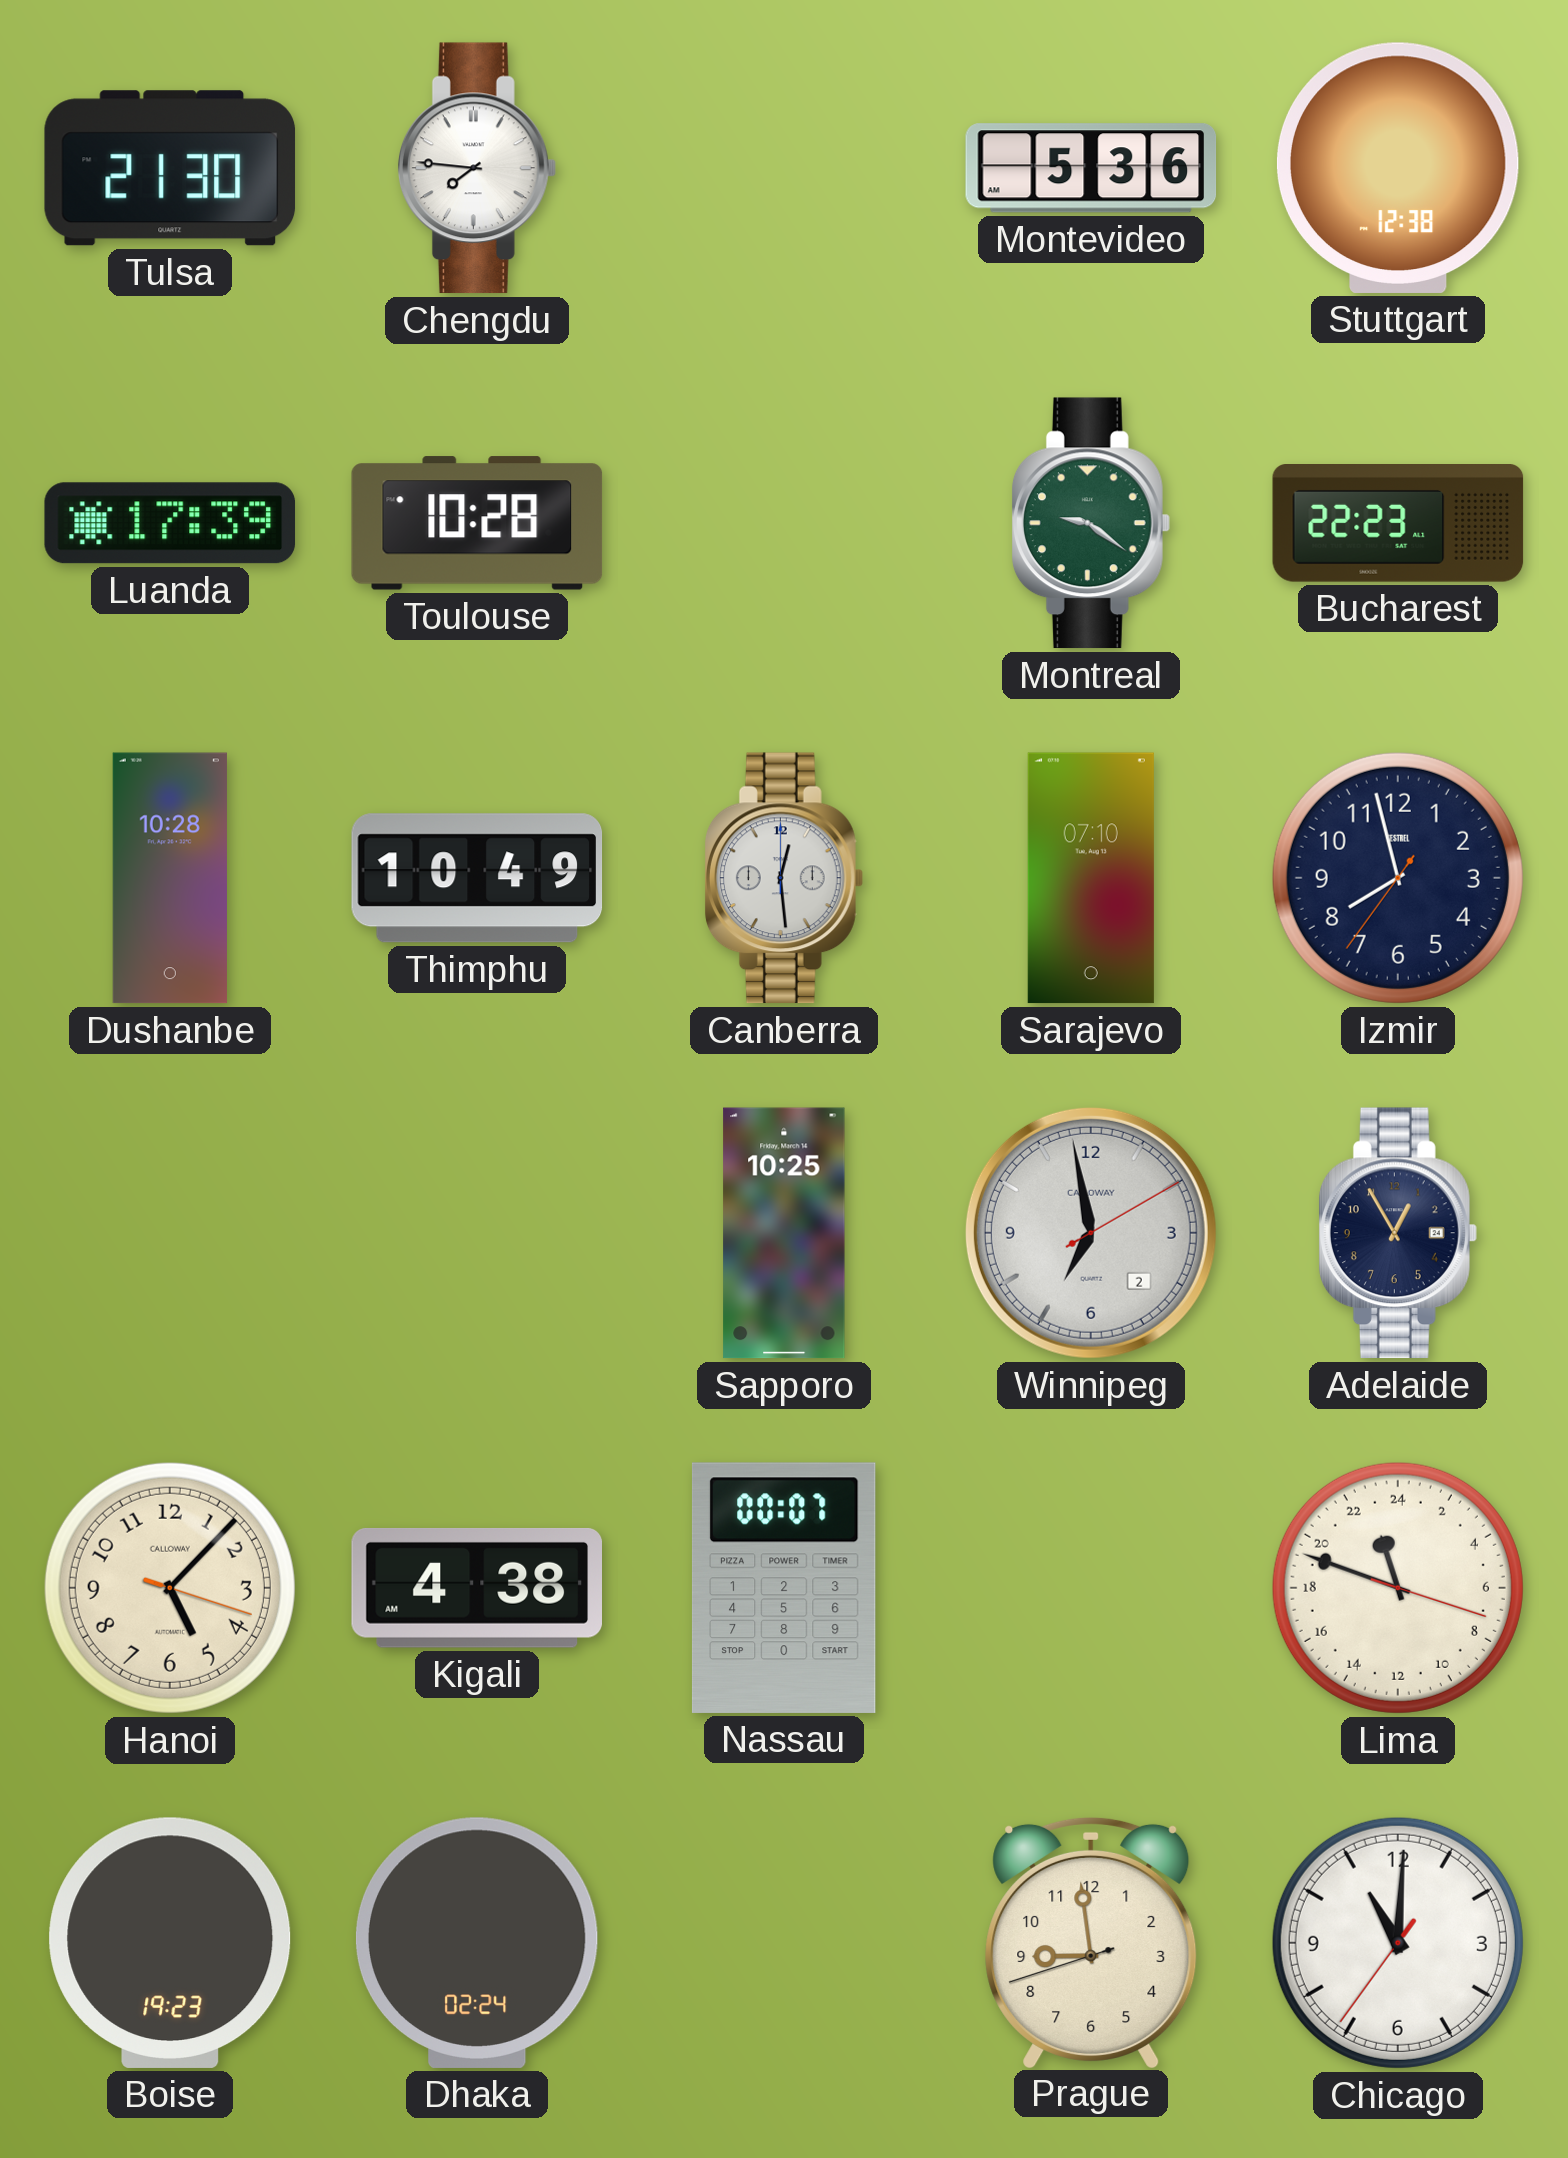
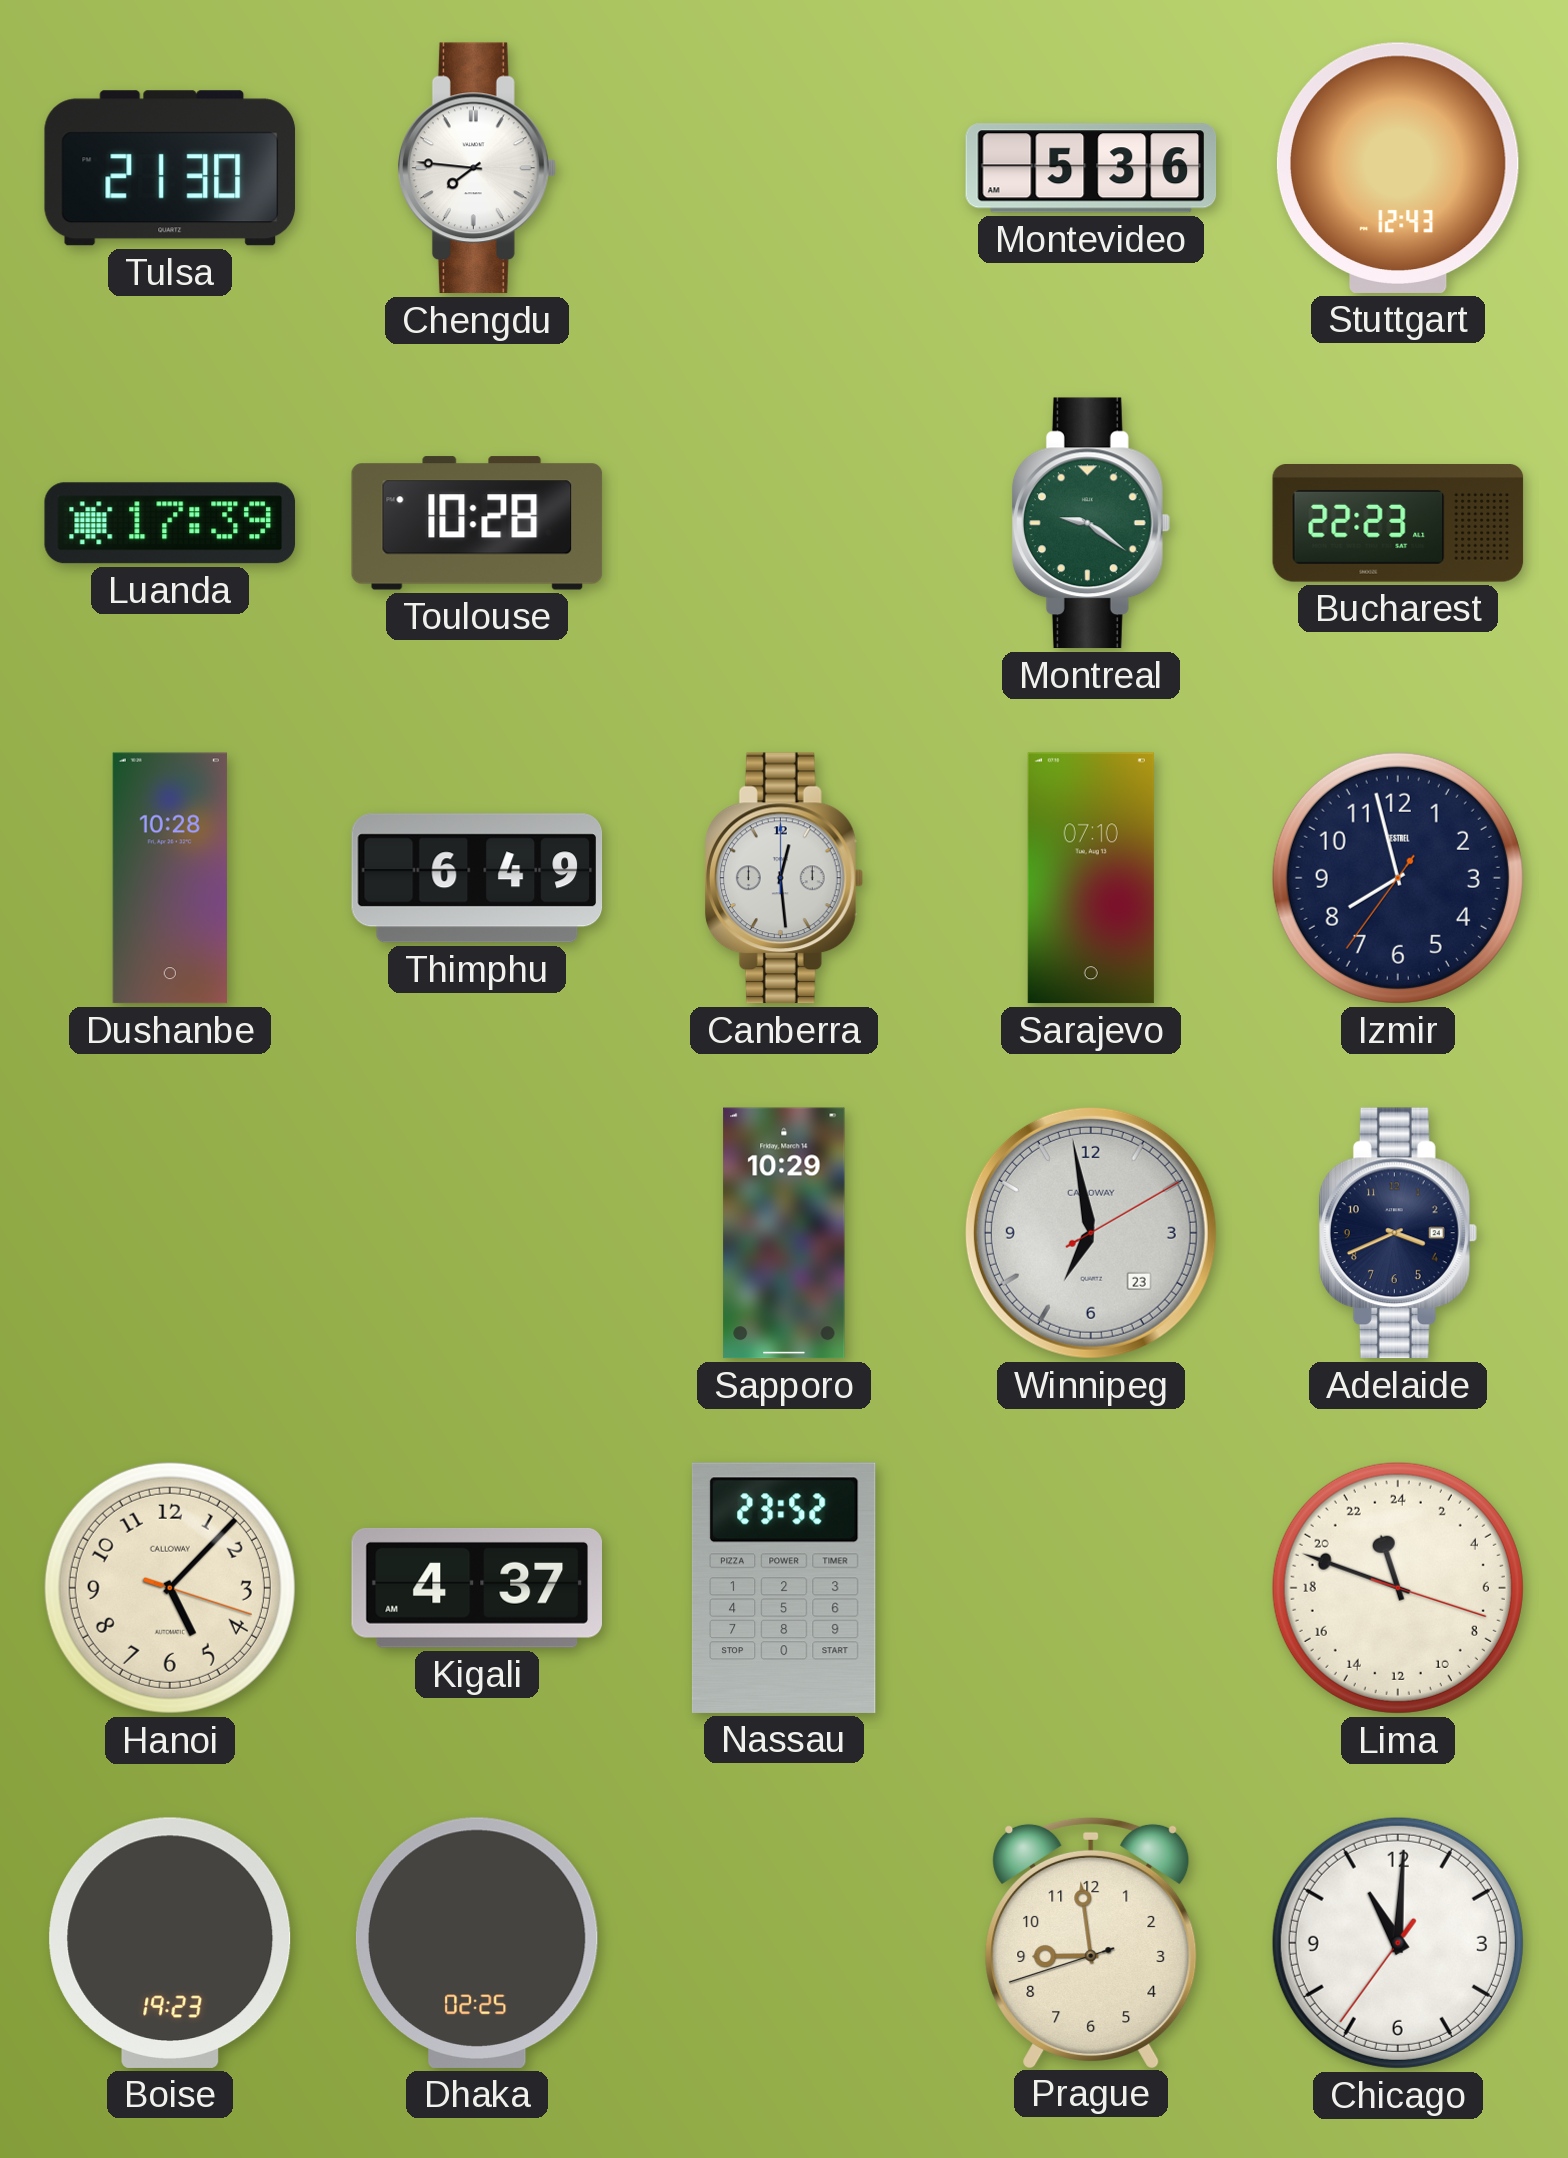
Stuttgart: 12:38 -> 12:43 (1398, 168)
Thimphu: 10:49 -> 6:49 (477, 878)
Sapporo: 10:25 -> 10:29 (784, 1233)
Winnipeg date: 2 -> 23 (1091, 1233)
Adelaide: 12:55 -> 3:41 (1398, 1233)
Kigali: 4:38 -> 4:37 (476, 1588)
Nassau: 00:07 -> 23:52 (784, 1588)
Dhaka: 02:24 -> 02:25 (477, 1943)
